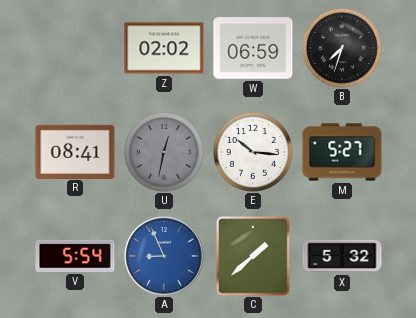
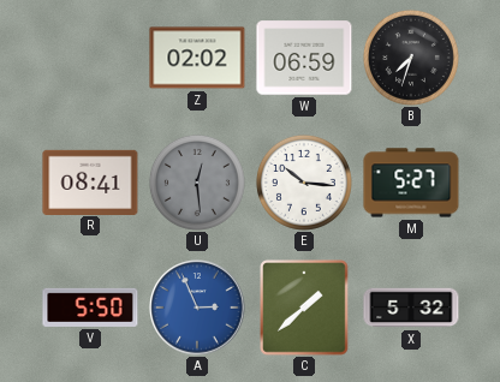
U: 12:32 -> 12:29 (197, 183)
V: 5:54 -> 5:50 (90, 308)
A: 8:56 -> 2:56 (197, 308)
